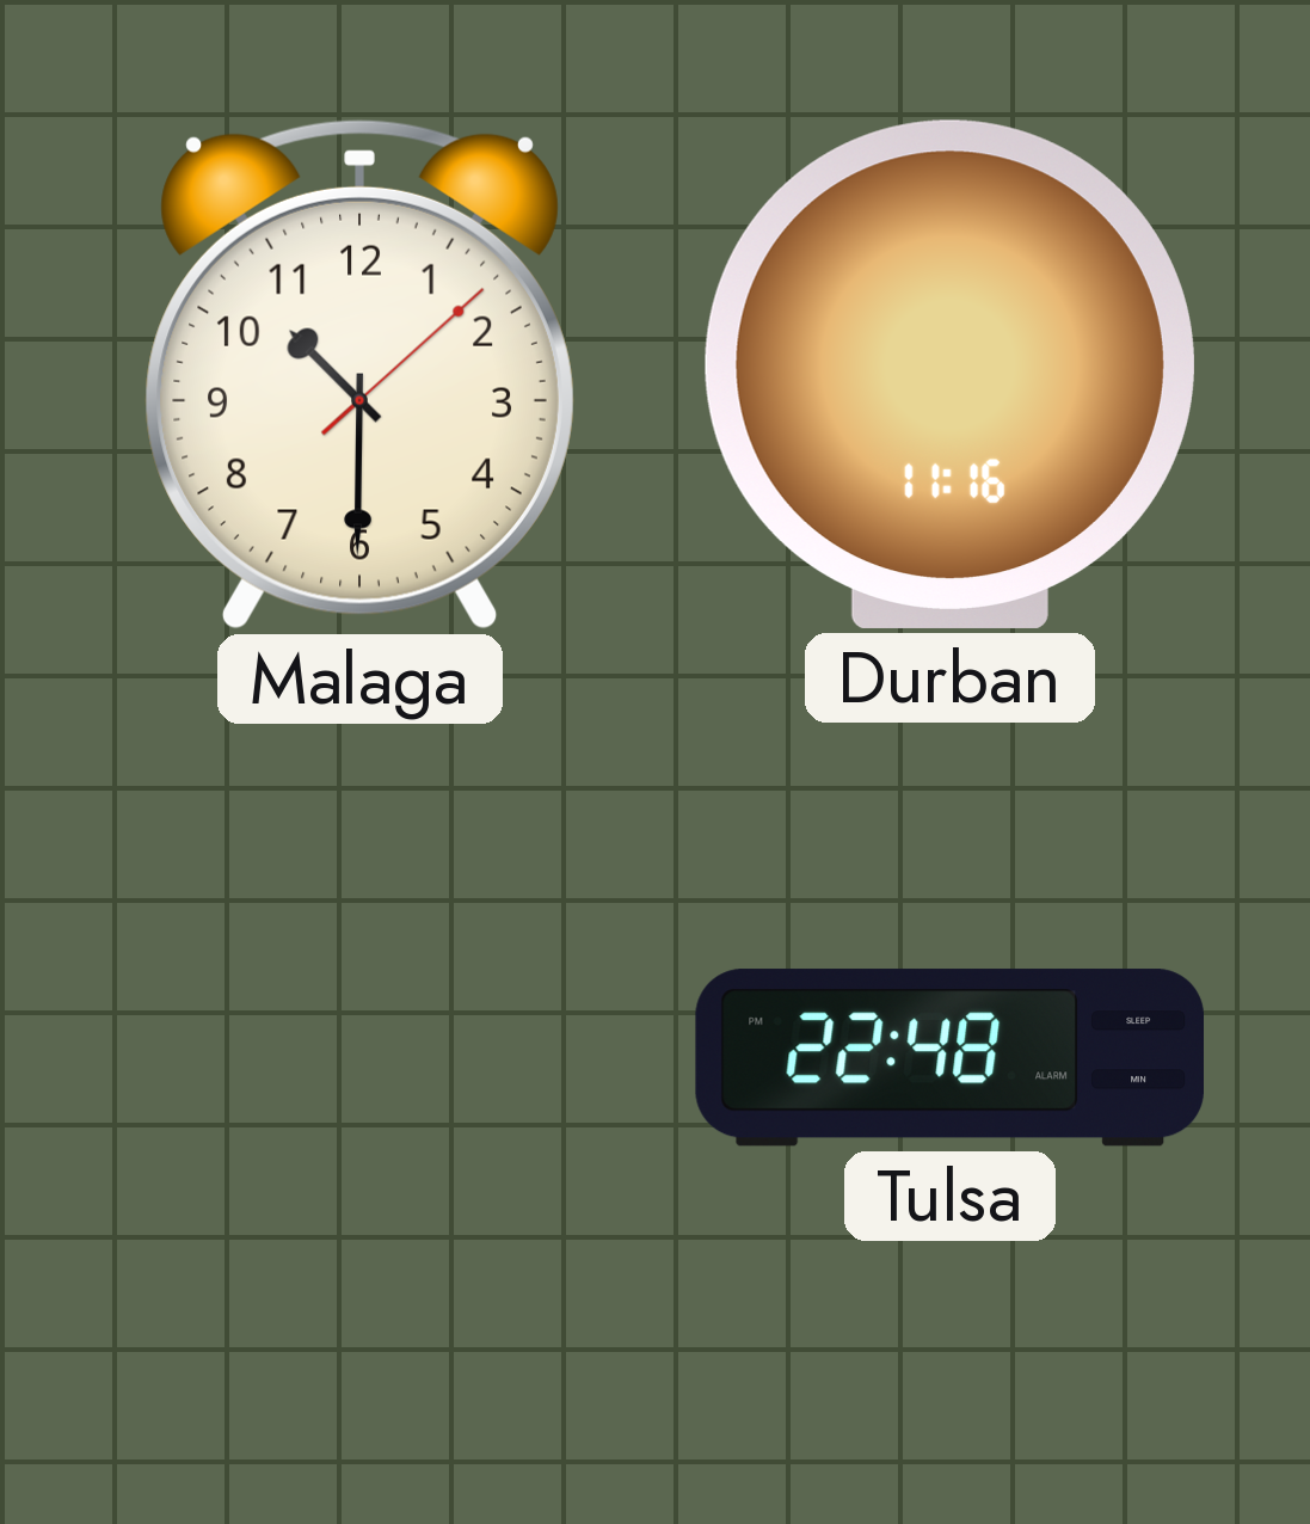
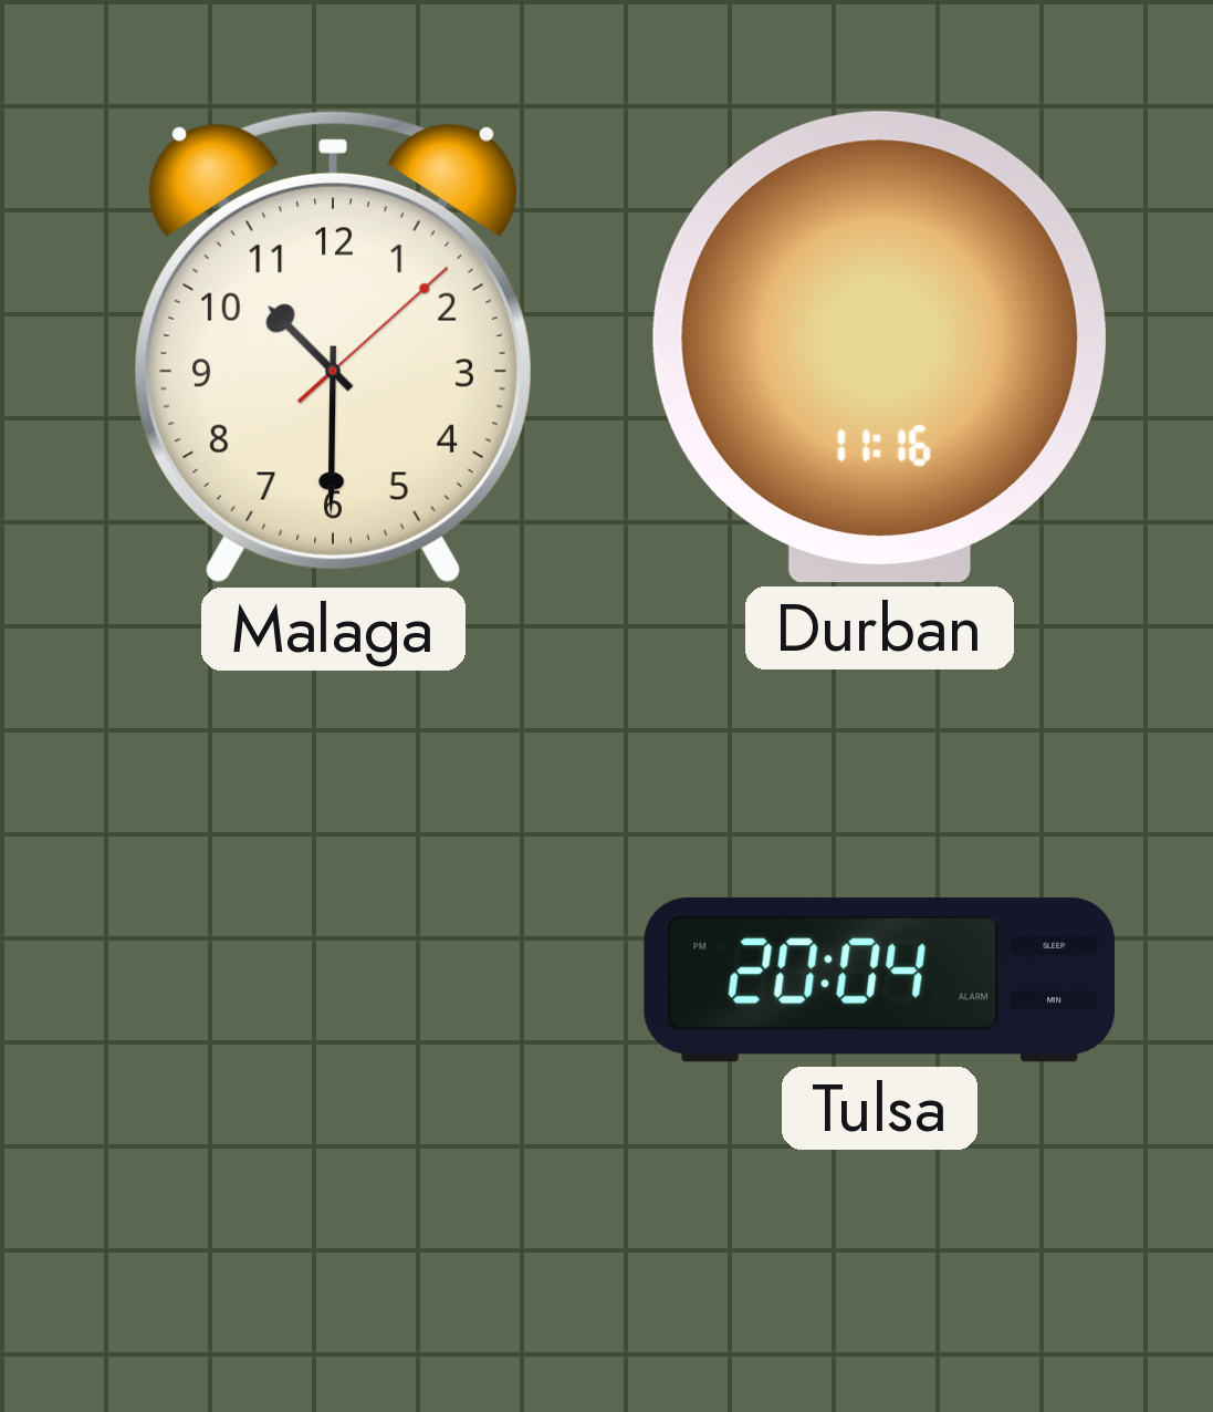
Tulsa: 22:48 -> 20:04 (879, 980)
